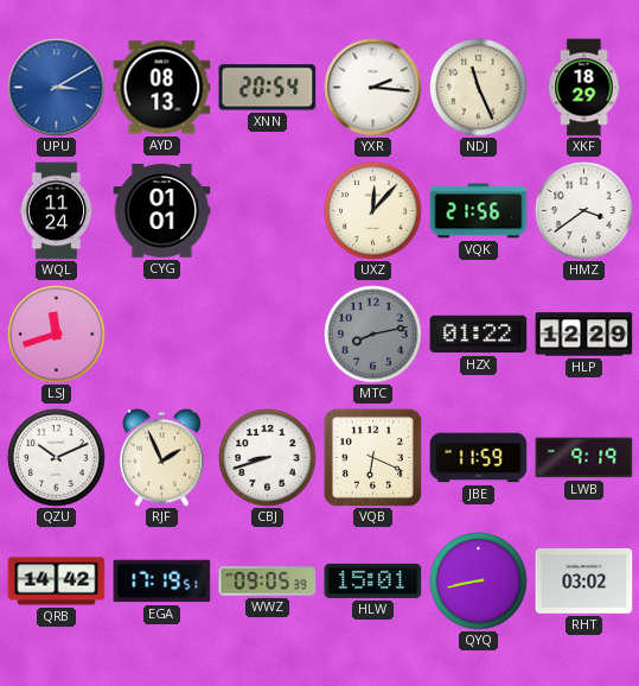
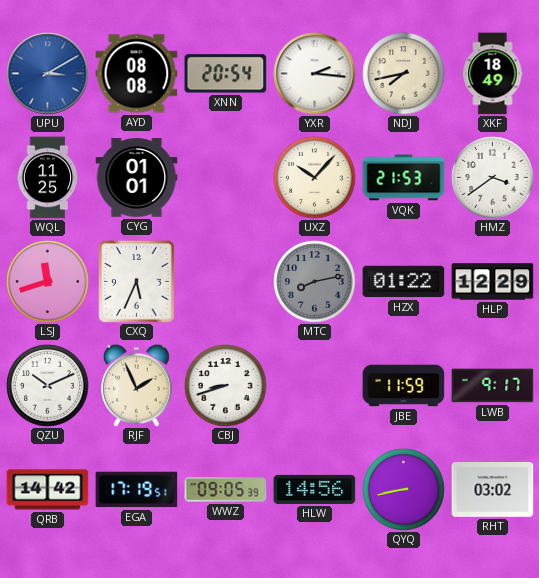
AYD: 08:13 -> 08:08 (137, 74)
NDJ: 11:26 -> 7:43 (404, 74)
XKF: 18:29 -> 18:49 (493, 74)
WQL: 11:24 -> 11:25 (48, 178)
UXZ: 12:07 -> 10:07 (315, 178)
VQK: 21:56 -> 21:53 (404, 178)
CXQ: none -> 5:34 (136, 281)
VQB: 6:19 -> none (372, 457)
LWB: 9:19 -> 9:17 (493, 386)
HLW: 15:01 -> 14:56 (315, 489)
